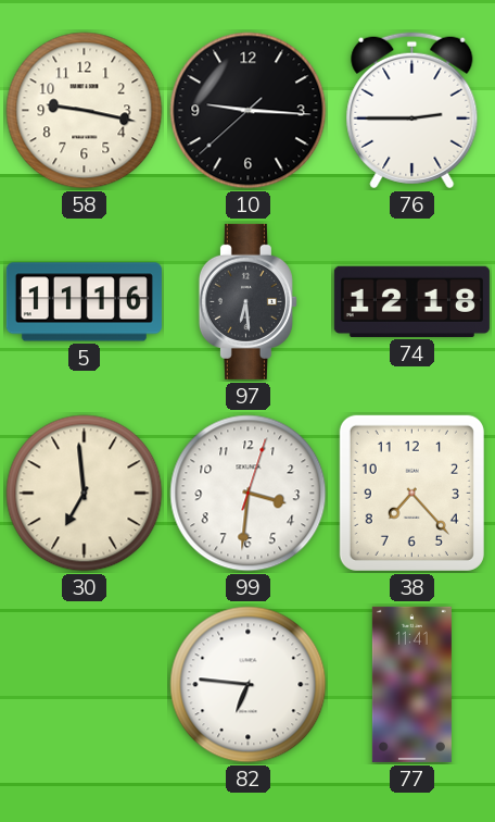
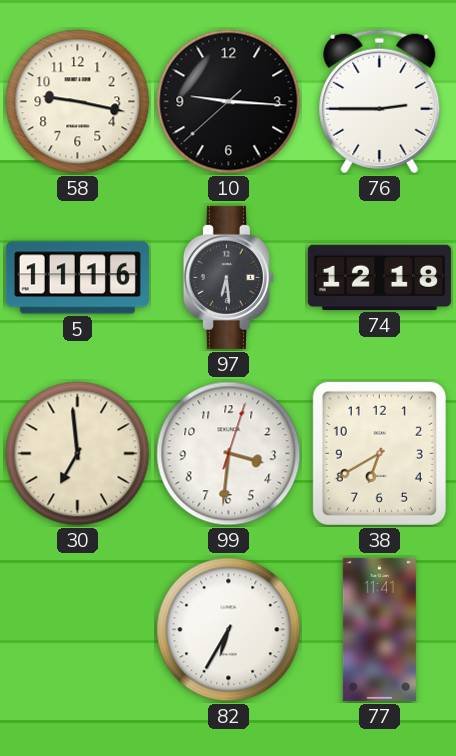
38: 7:23 -> 6:40 (379, 453)
82: 6:46 -> 6:35 (229, 630)
